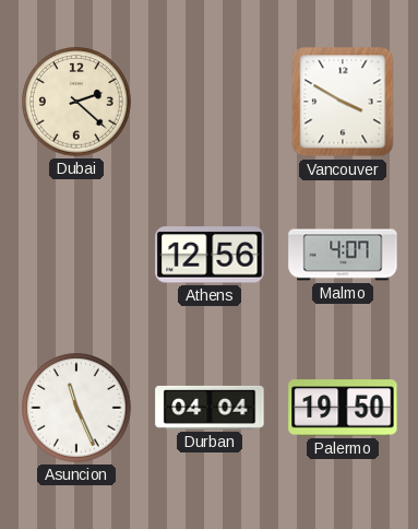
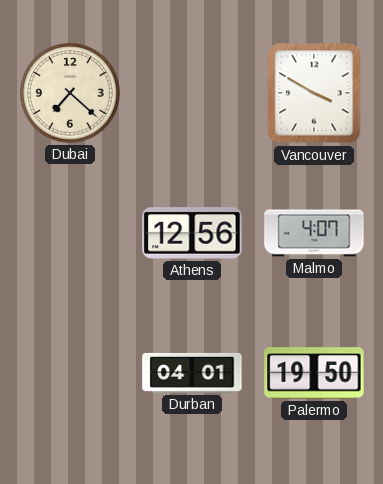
Dubai: 2:22 -> 7:22 (70, 93)
Asuncion: 11:26 -> none (76, 408)
Durban: 04:04 -> 04:01 (192, 373)
